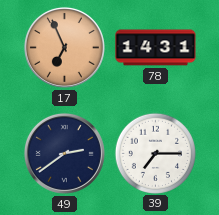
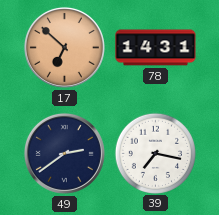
17: 6:56 -> 6:52 (64, 47)
39: 7:15 -> 7:17 (155, 153)
